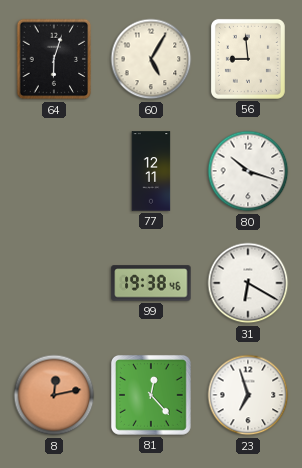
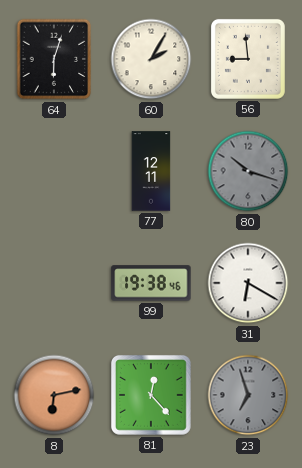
60: 5:05 -> 2:05 (151, 59)
80 dial: white -> grey (248, 171)
8: 12:13 -> 6:13 (54, 395)
23 dial: white -> grey (248, 395)
